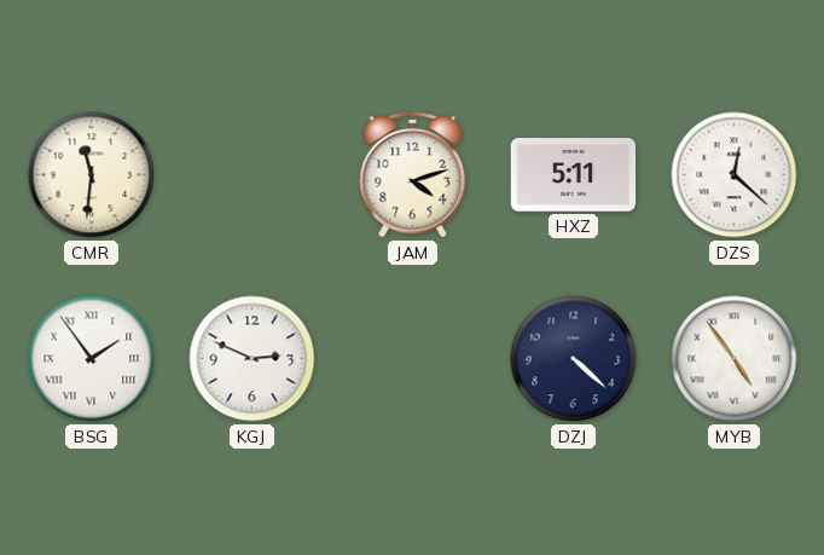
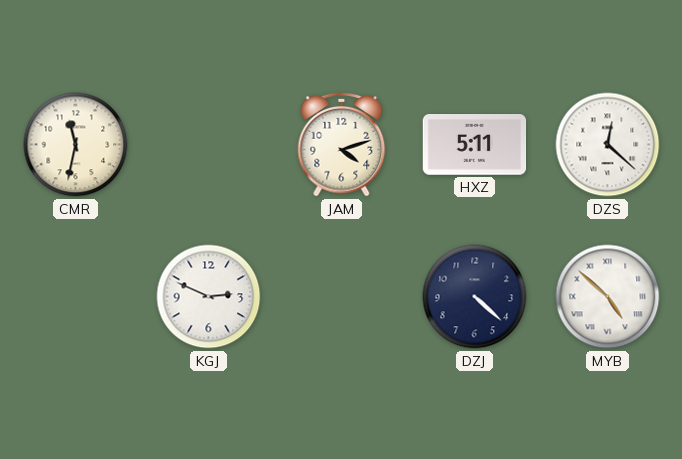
CMR: 11:31 -> 11:32 (76, 145)
BSG: 1:54 -> none (92, 359)
MYB: 4:54 -> 4:52 (608, 297)
